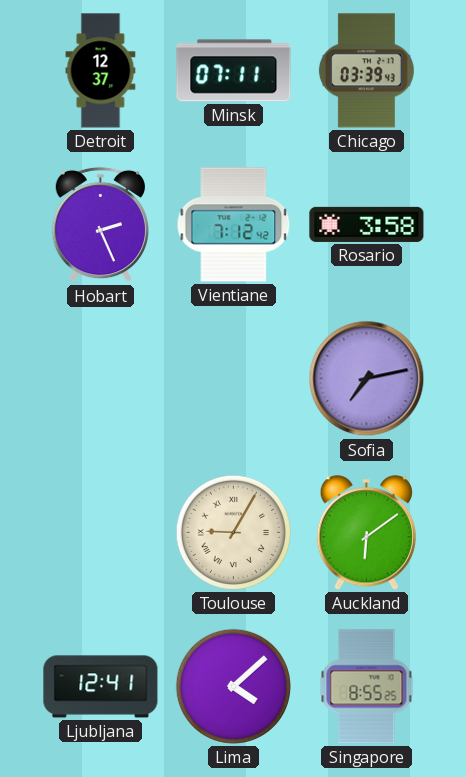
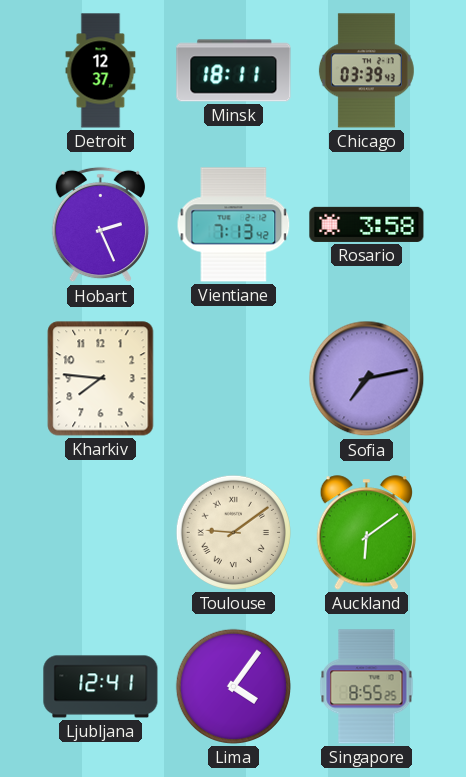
Minsk: 07:11 -> 18:11 (234, 71)
Vientiane: 7:12 -> 7:13 (234, 225)
Kharkiv: none -> 7:46 (101, 379)
Toulouse: 9:05 -> 9:09 (233, 532)
Lima: 4:08 -> 4:06 (233, 686)
